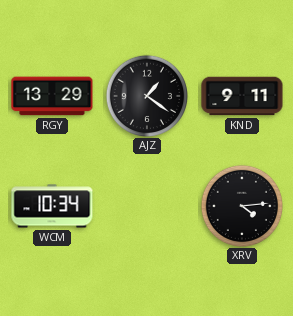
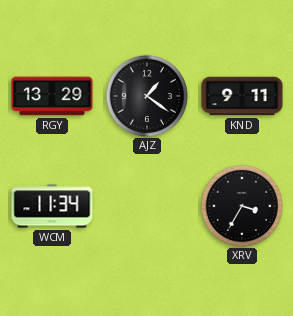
WCM: 10:34 -> 11:34 (52, 206)
XRV: 4:14 -> 3:35 (241, 205)
